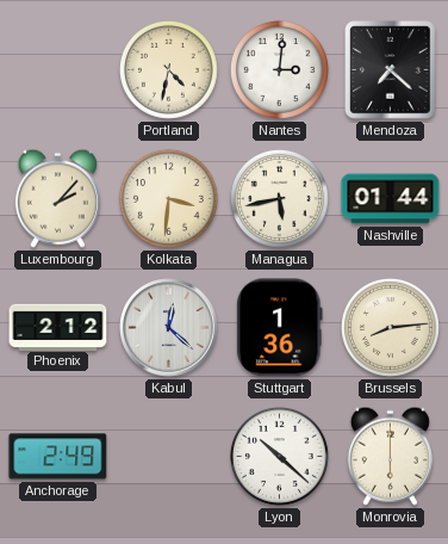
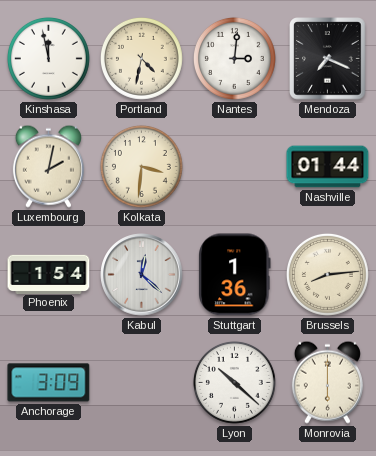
Kinshasa: none -> 11:58 (48, 58)
Mendoza: 7:22 -> 7:19 (328, 59)
Luxembourg: 2:07 -> 2:02 (48, 166)
Managua: 5:43 -> none (279, 198)
Phoenix: 2:12 -> 1:54 (49, 274)
Anchorage: 2:49 -> 3:09 (49, 383)
